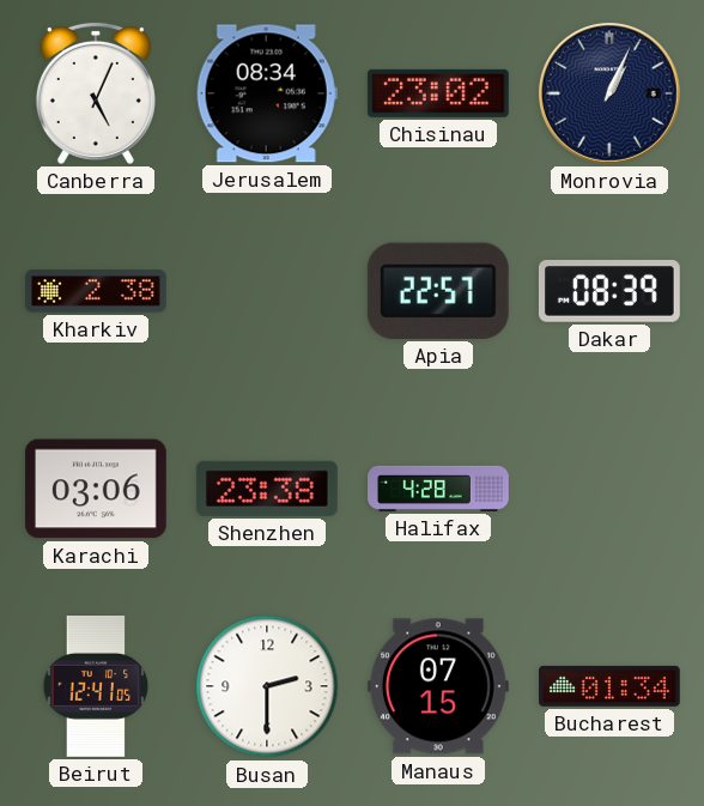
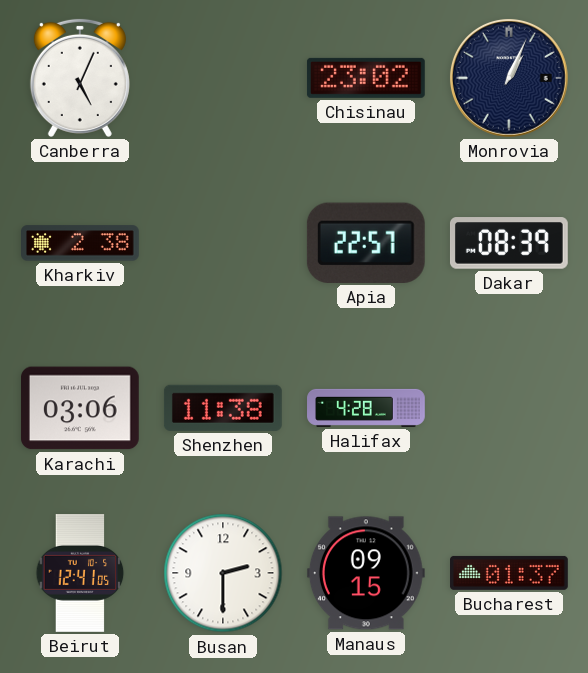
Jerusalem: 08:34 -> none (267, 93)
Shenzhen: 23:38 -> 11:38 (223, 408)
Manaus: 07:15 -> 09:15 (366, 573)
Bucharest: 01:34 -> 01:37 (510, 573)
